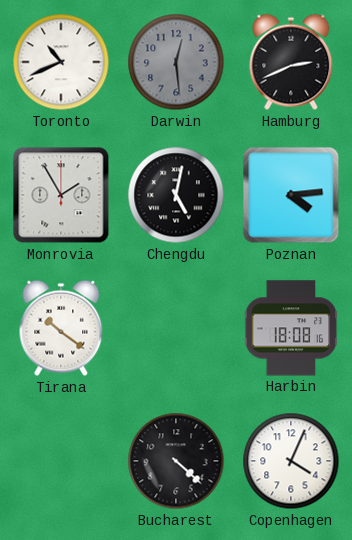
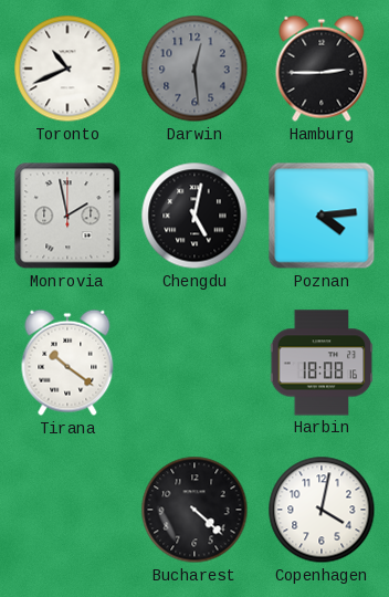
Hamburg: 2:41 -> 2:45 (322, 69)
Monrovia: 1:55 -> 1:58 (67, 216)
Copenhagen: 4:04 -> 4:02 (322, 510)
